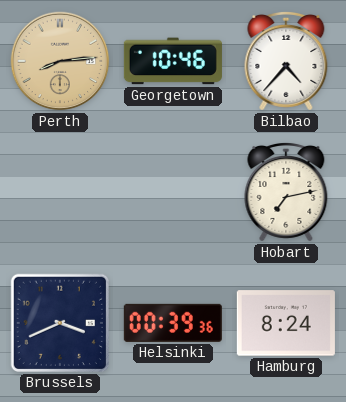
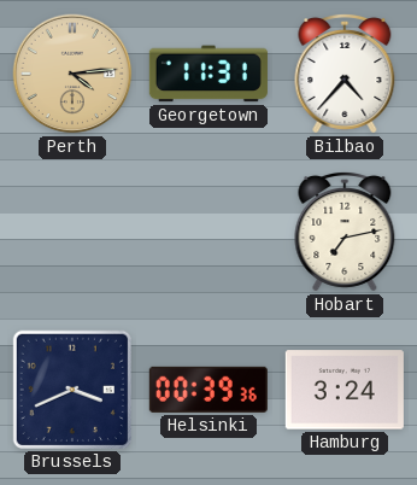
Perth: 8:14 -> 4:14 (72, 74)
Georgetown: 10:46 -> 11:31 (208, 74)
Hamburg: 8:24 -> 3:24 (345, 390)
